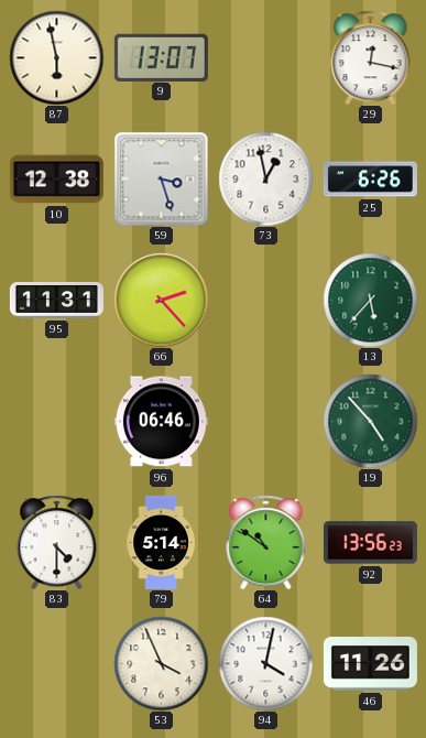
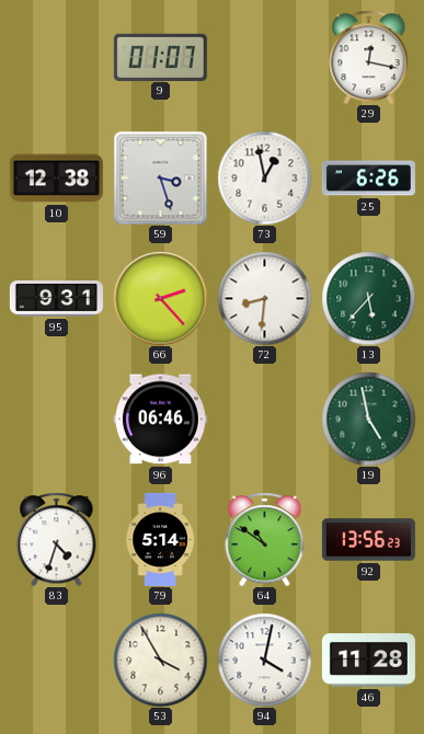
87: 5:58 -> none (56, 57)
9: 13:07 -> 01:07 (160, 57)
95: 11:31 -> 9:31 (56, 299)
72: none -> 8:31 (264, 298)
19: 4:53 -> 4:58 (368, 418)
83: 4:30 -> 4:33 (57, 539)
53: 3:56 -> 3:55 (160, 660)
46: 11:26 -> 11:28 (368, 661)
